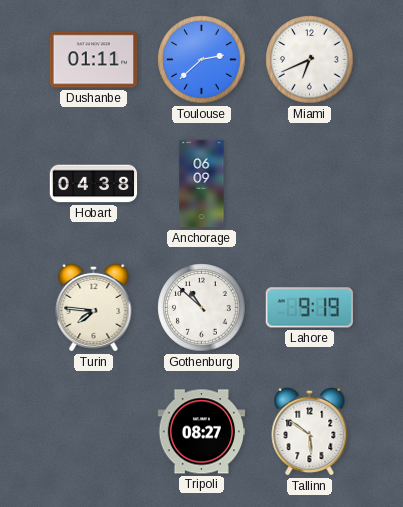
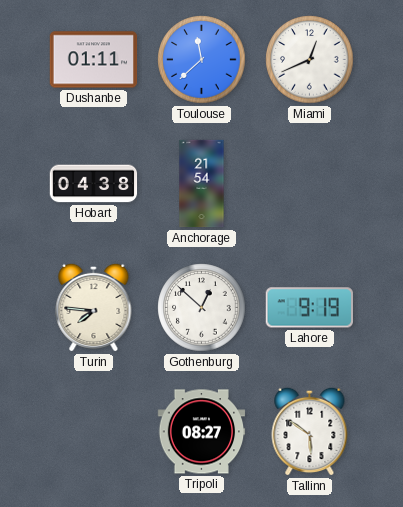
Toulouse: 2:38 -> 11:38 (202, 60)
Miami: 6:41 -> 12:41 (310, 60)
Anchorage: 06:09 -> 21:54 (202, 184)
Gothenburg: 10:52 -> 12:52 (202, 308)
